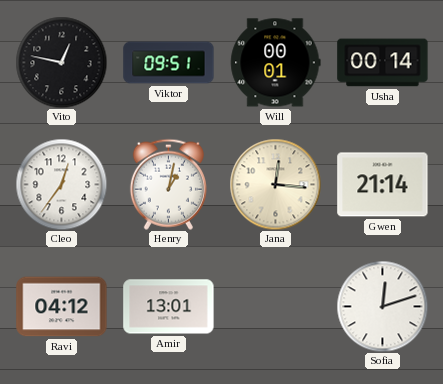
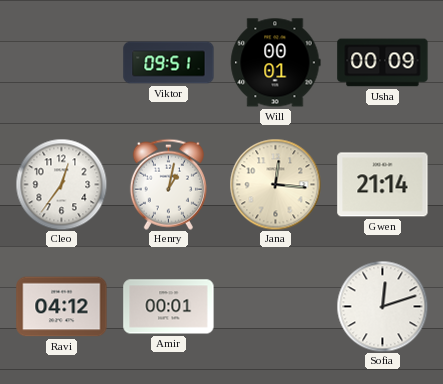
Vito: 12:47 -> none (61, 62)
Usha: 00:14 -> 00:09 (383, 63)
Amir: 13:01 -> 00:01 (169, 307)
